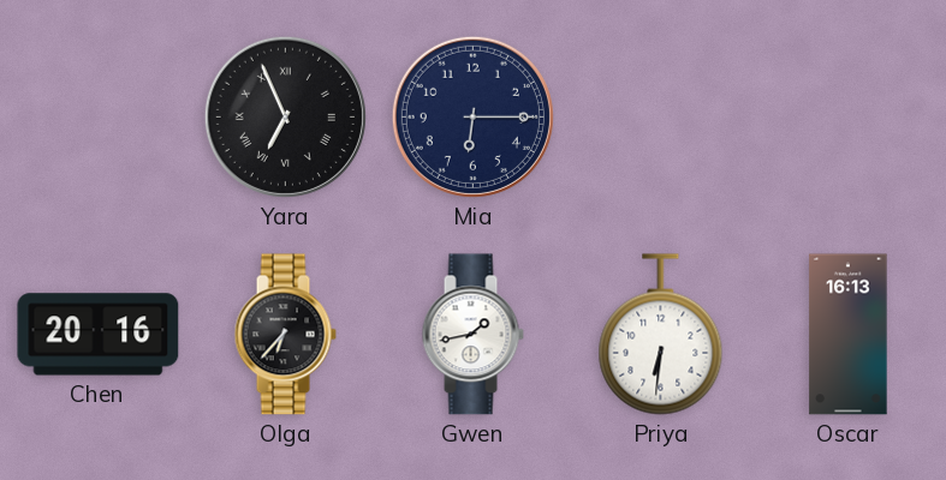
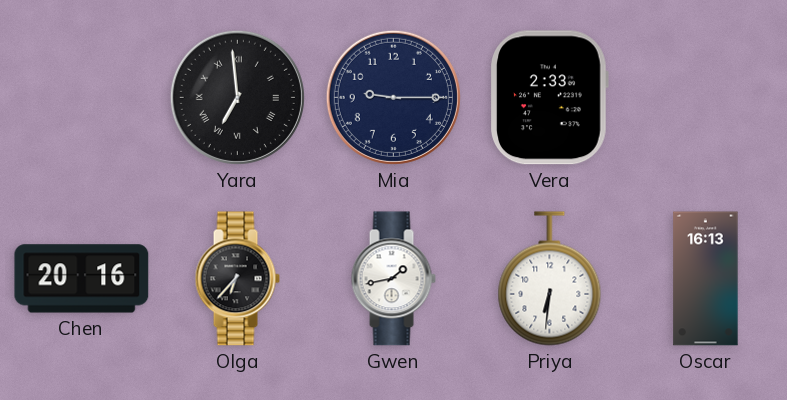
Yara: 6:56 -> 6:59 (237, 97)
Mia: 6:15 -> 9:15 (393, 97)
Vera: none -> 2:33 (549, 98)
